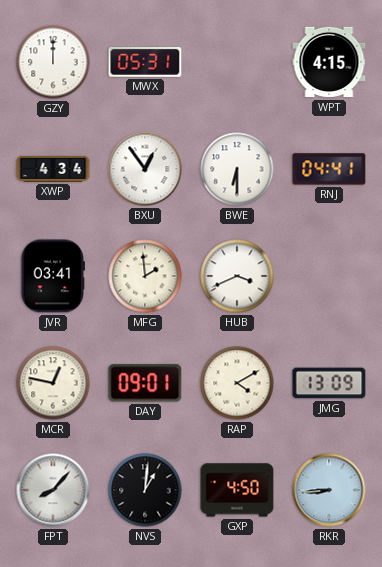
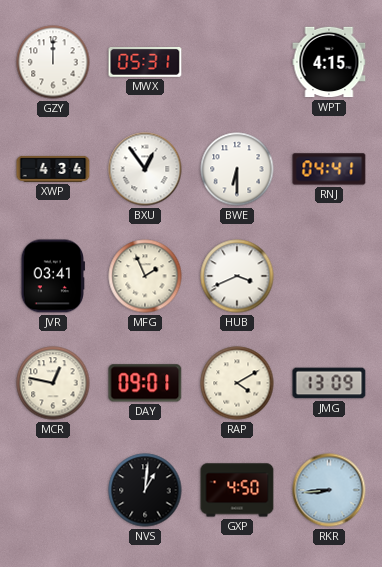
MFG: 1:59 -> 1:56 (145, 276)
FPT: 8:07 -> none (53, 490)
